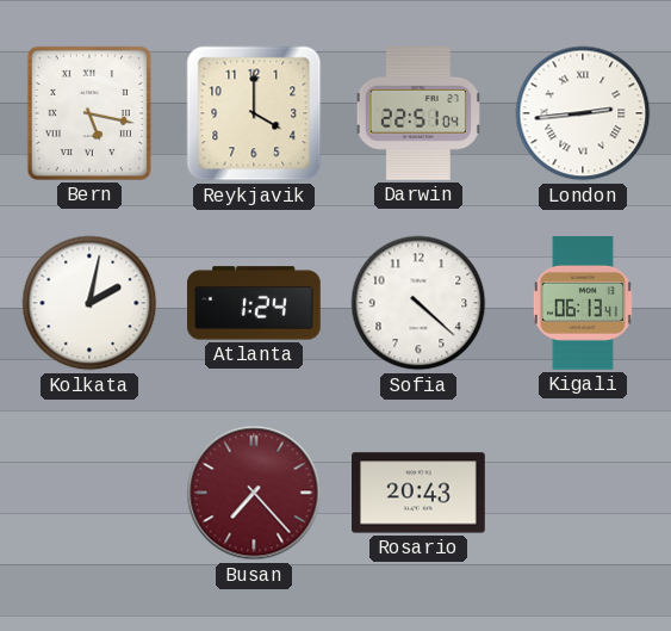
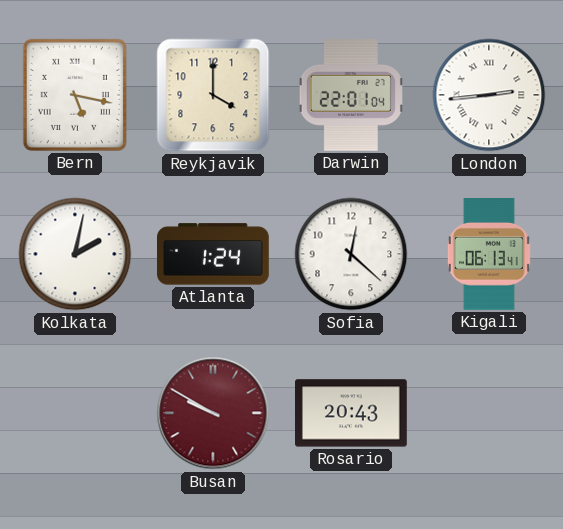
Darwin: 22:51 -> 22:01 (351, 96)
Sofia: 4:22 -> 12:22 (351, 254)
Busan: 7:23 -> 9:50 (213, 413)
